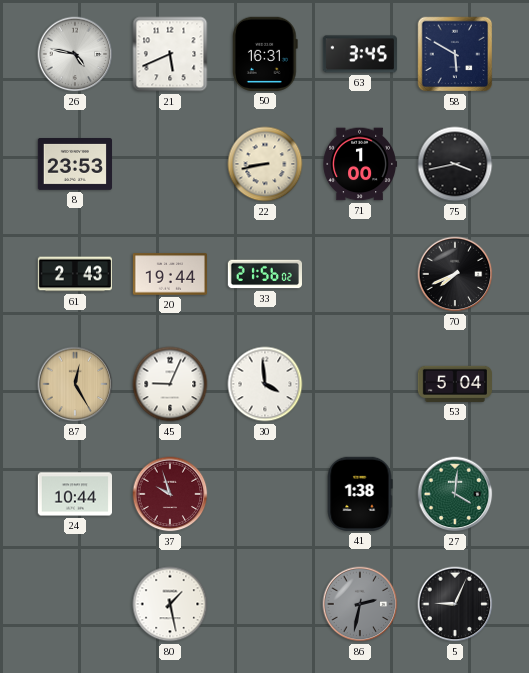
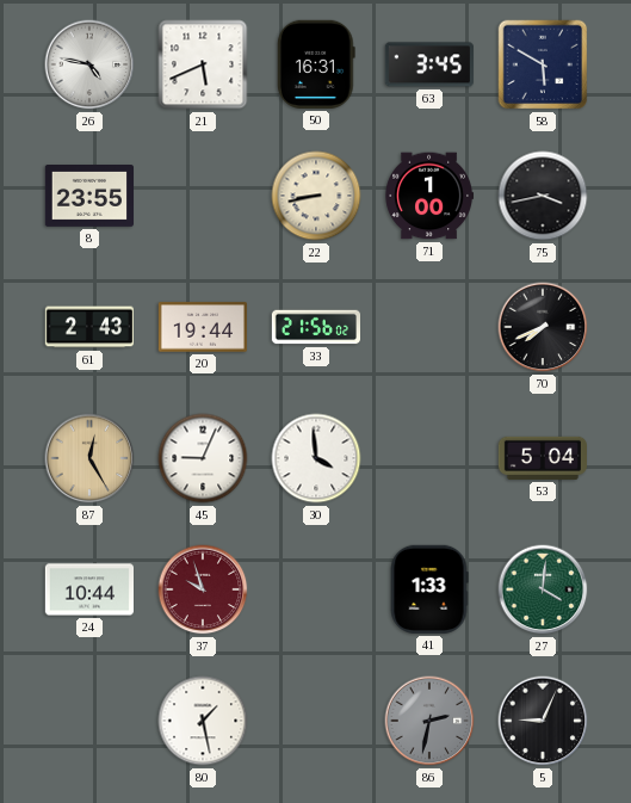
8: 23:53 -> 23:55 (88, 197)
41: 1:38 -> 1:33 (429, 589)
